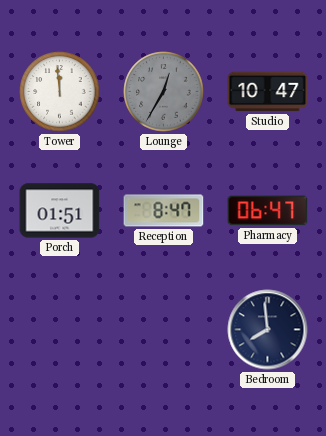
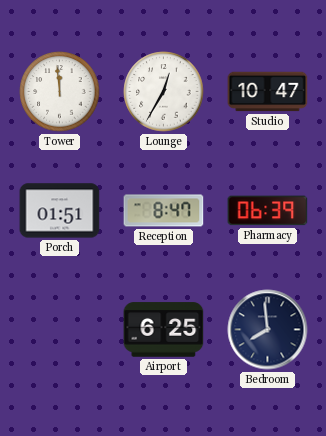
Lounge dial: grey -> white (164, 92)
Pharmacy: 06:47 -> 06:39 (268, 211)
Airport: none -> 6:25 (164, 330)
